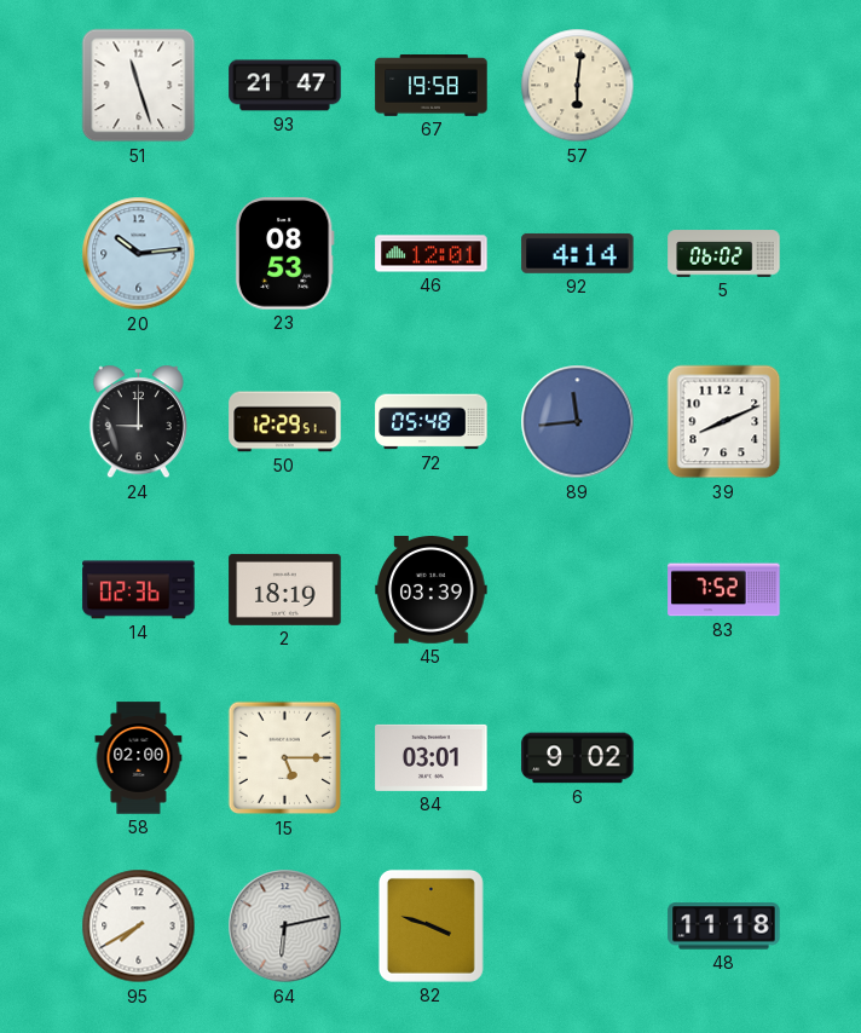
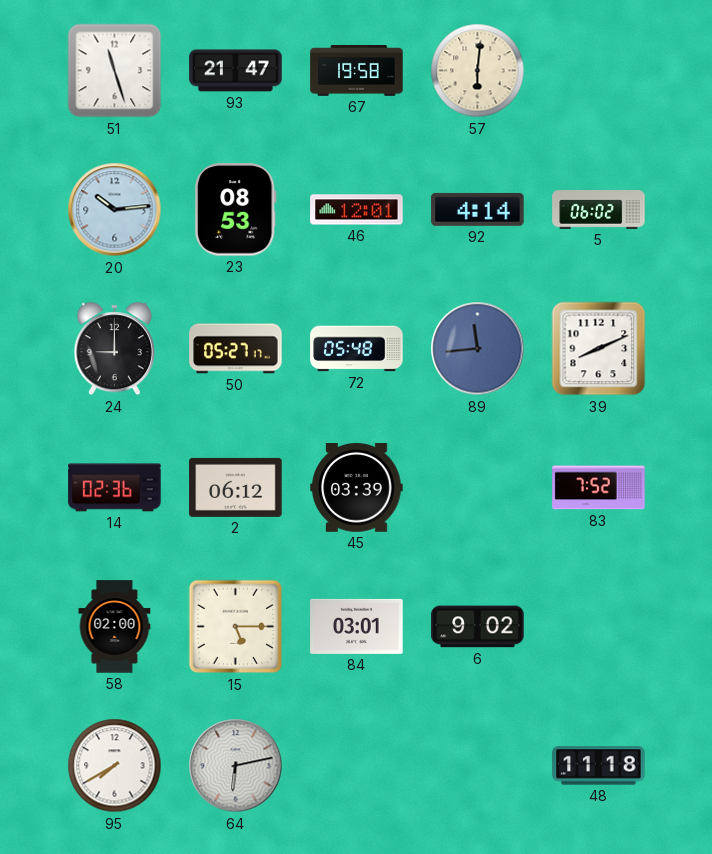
50: 12:29 -> 05:27 (236, 349)
2: 18:19 -> 06:12 (236, 487)
82: 3:48 -> none (431, 925)
